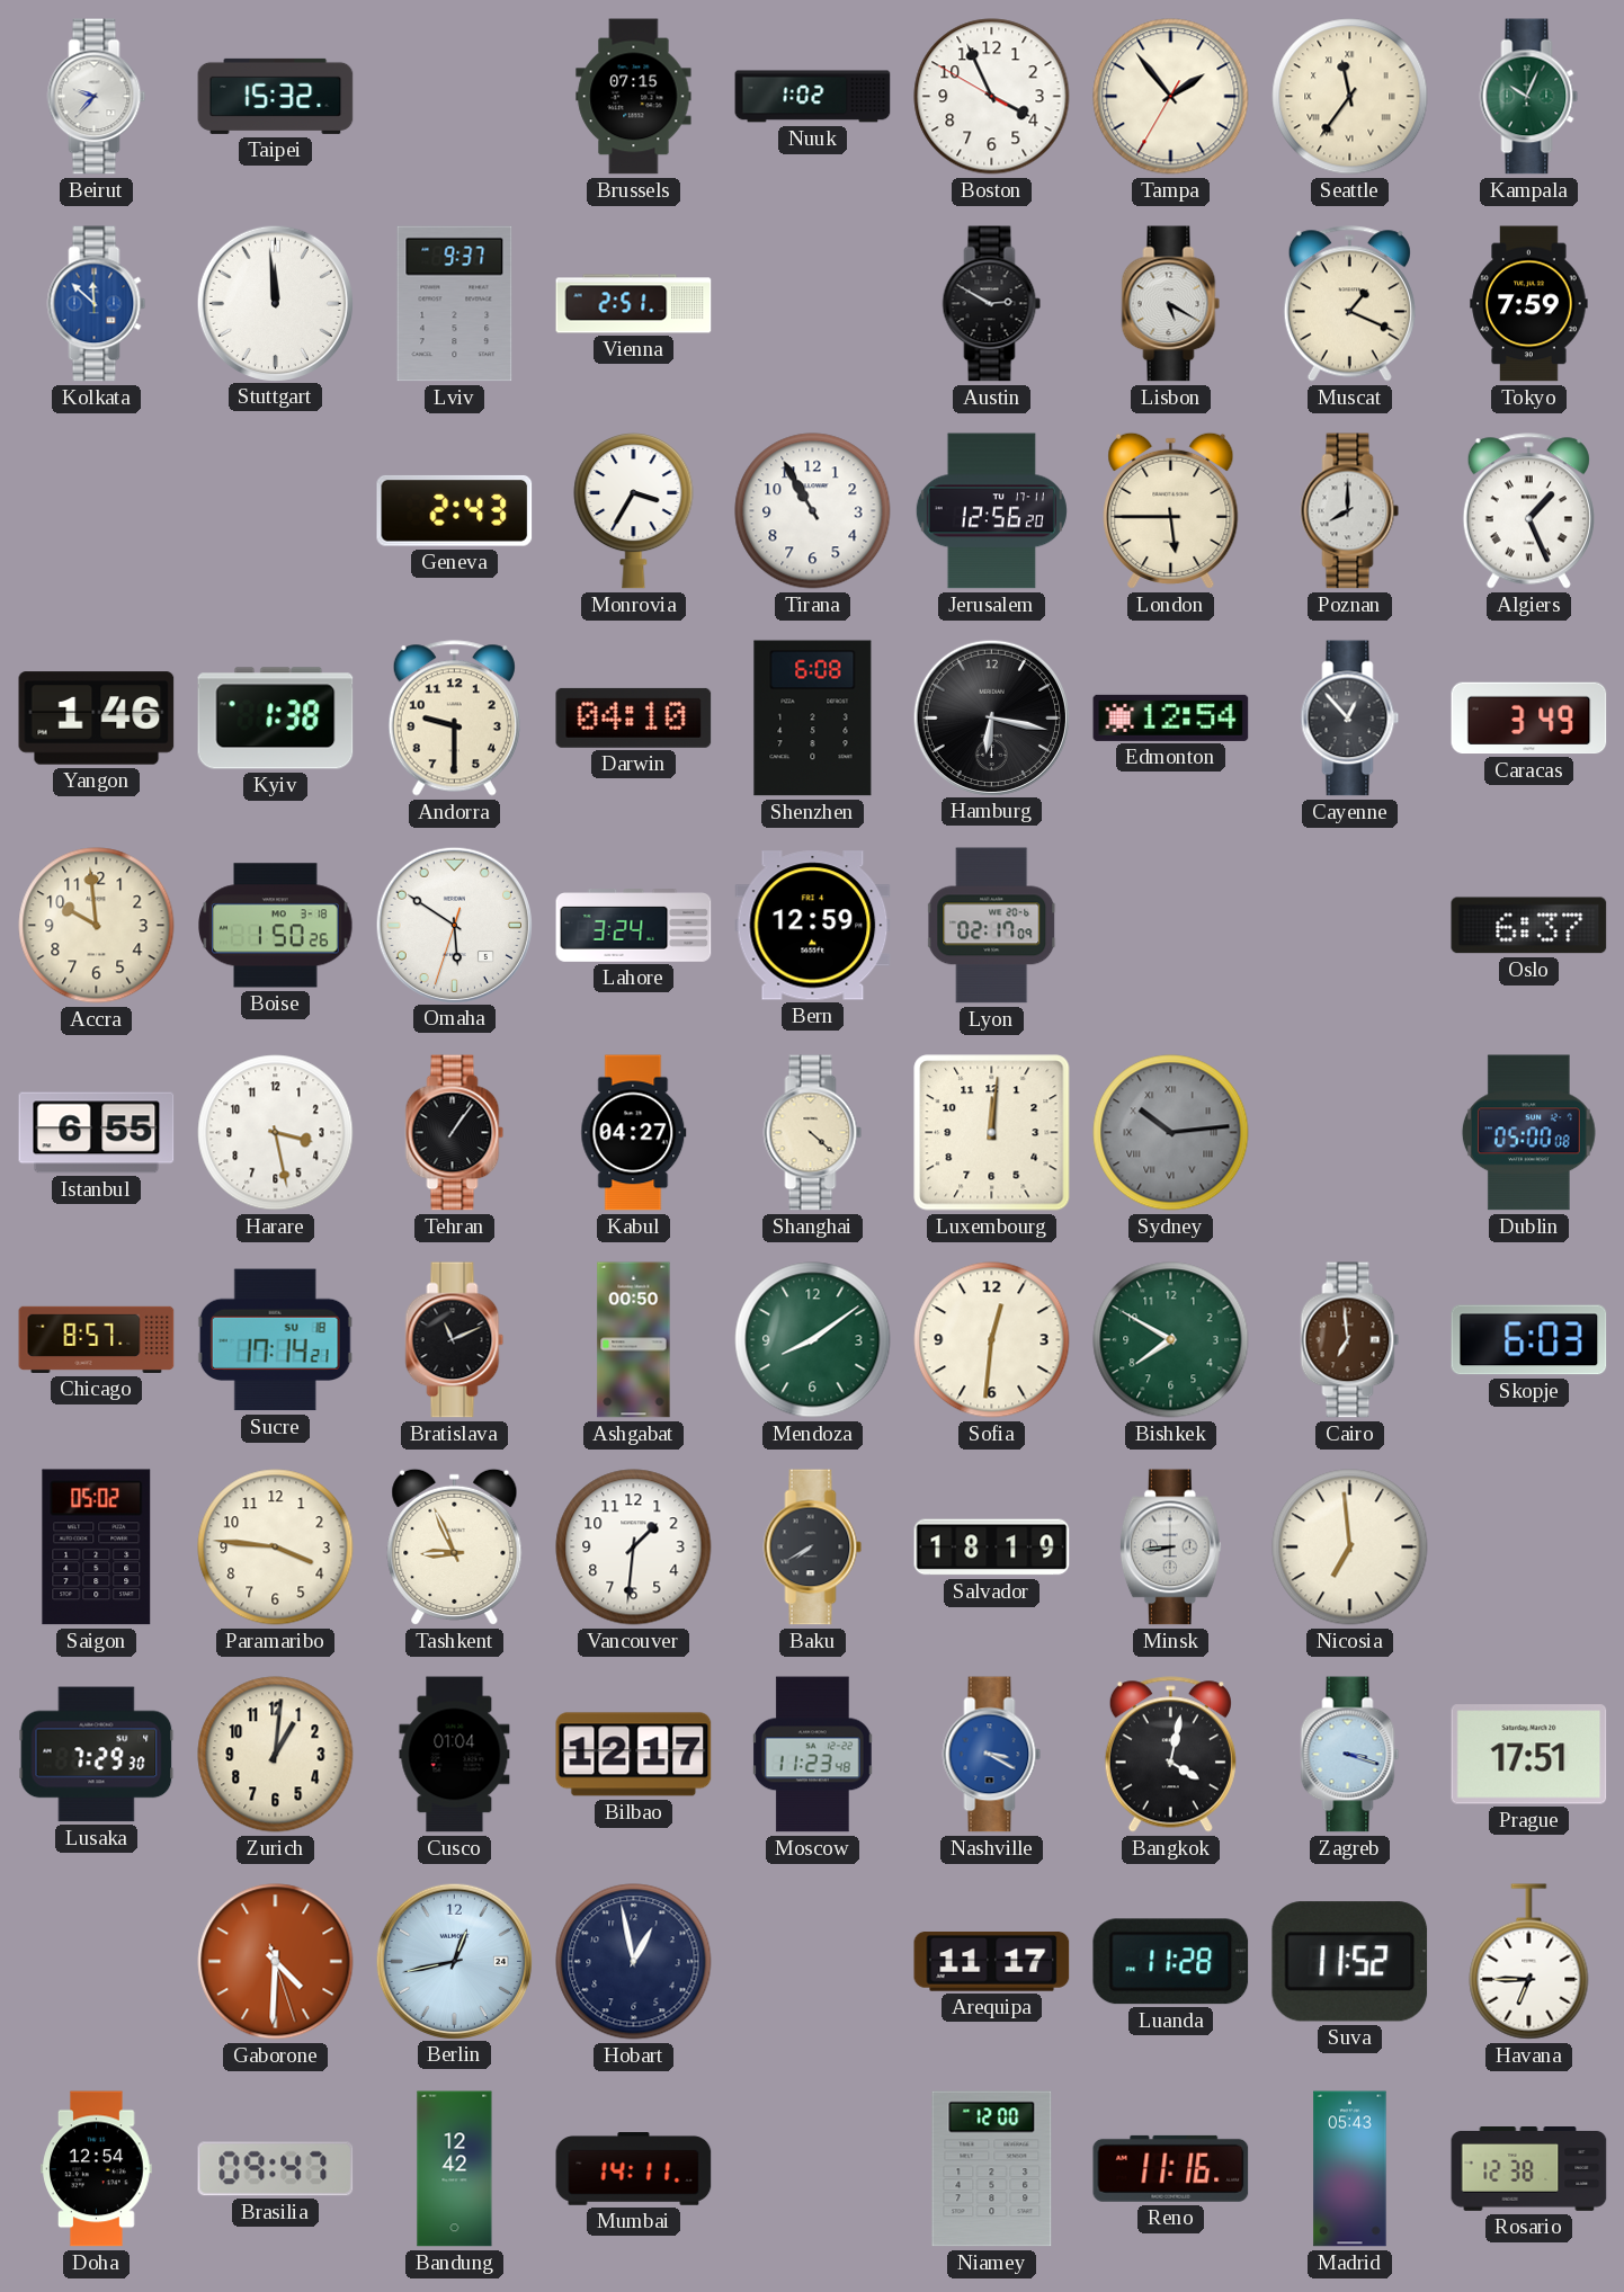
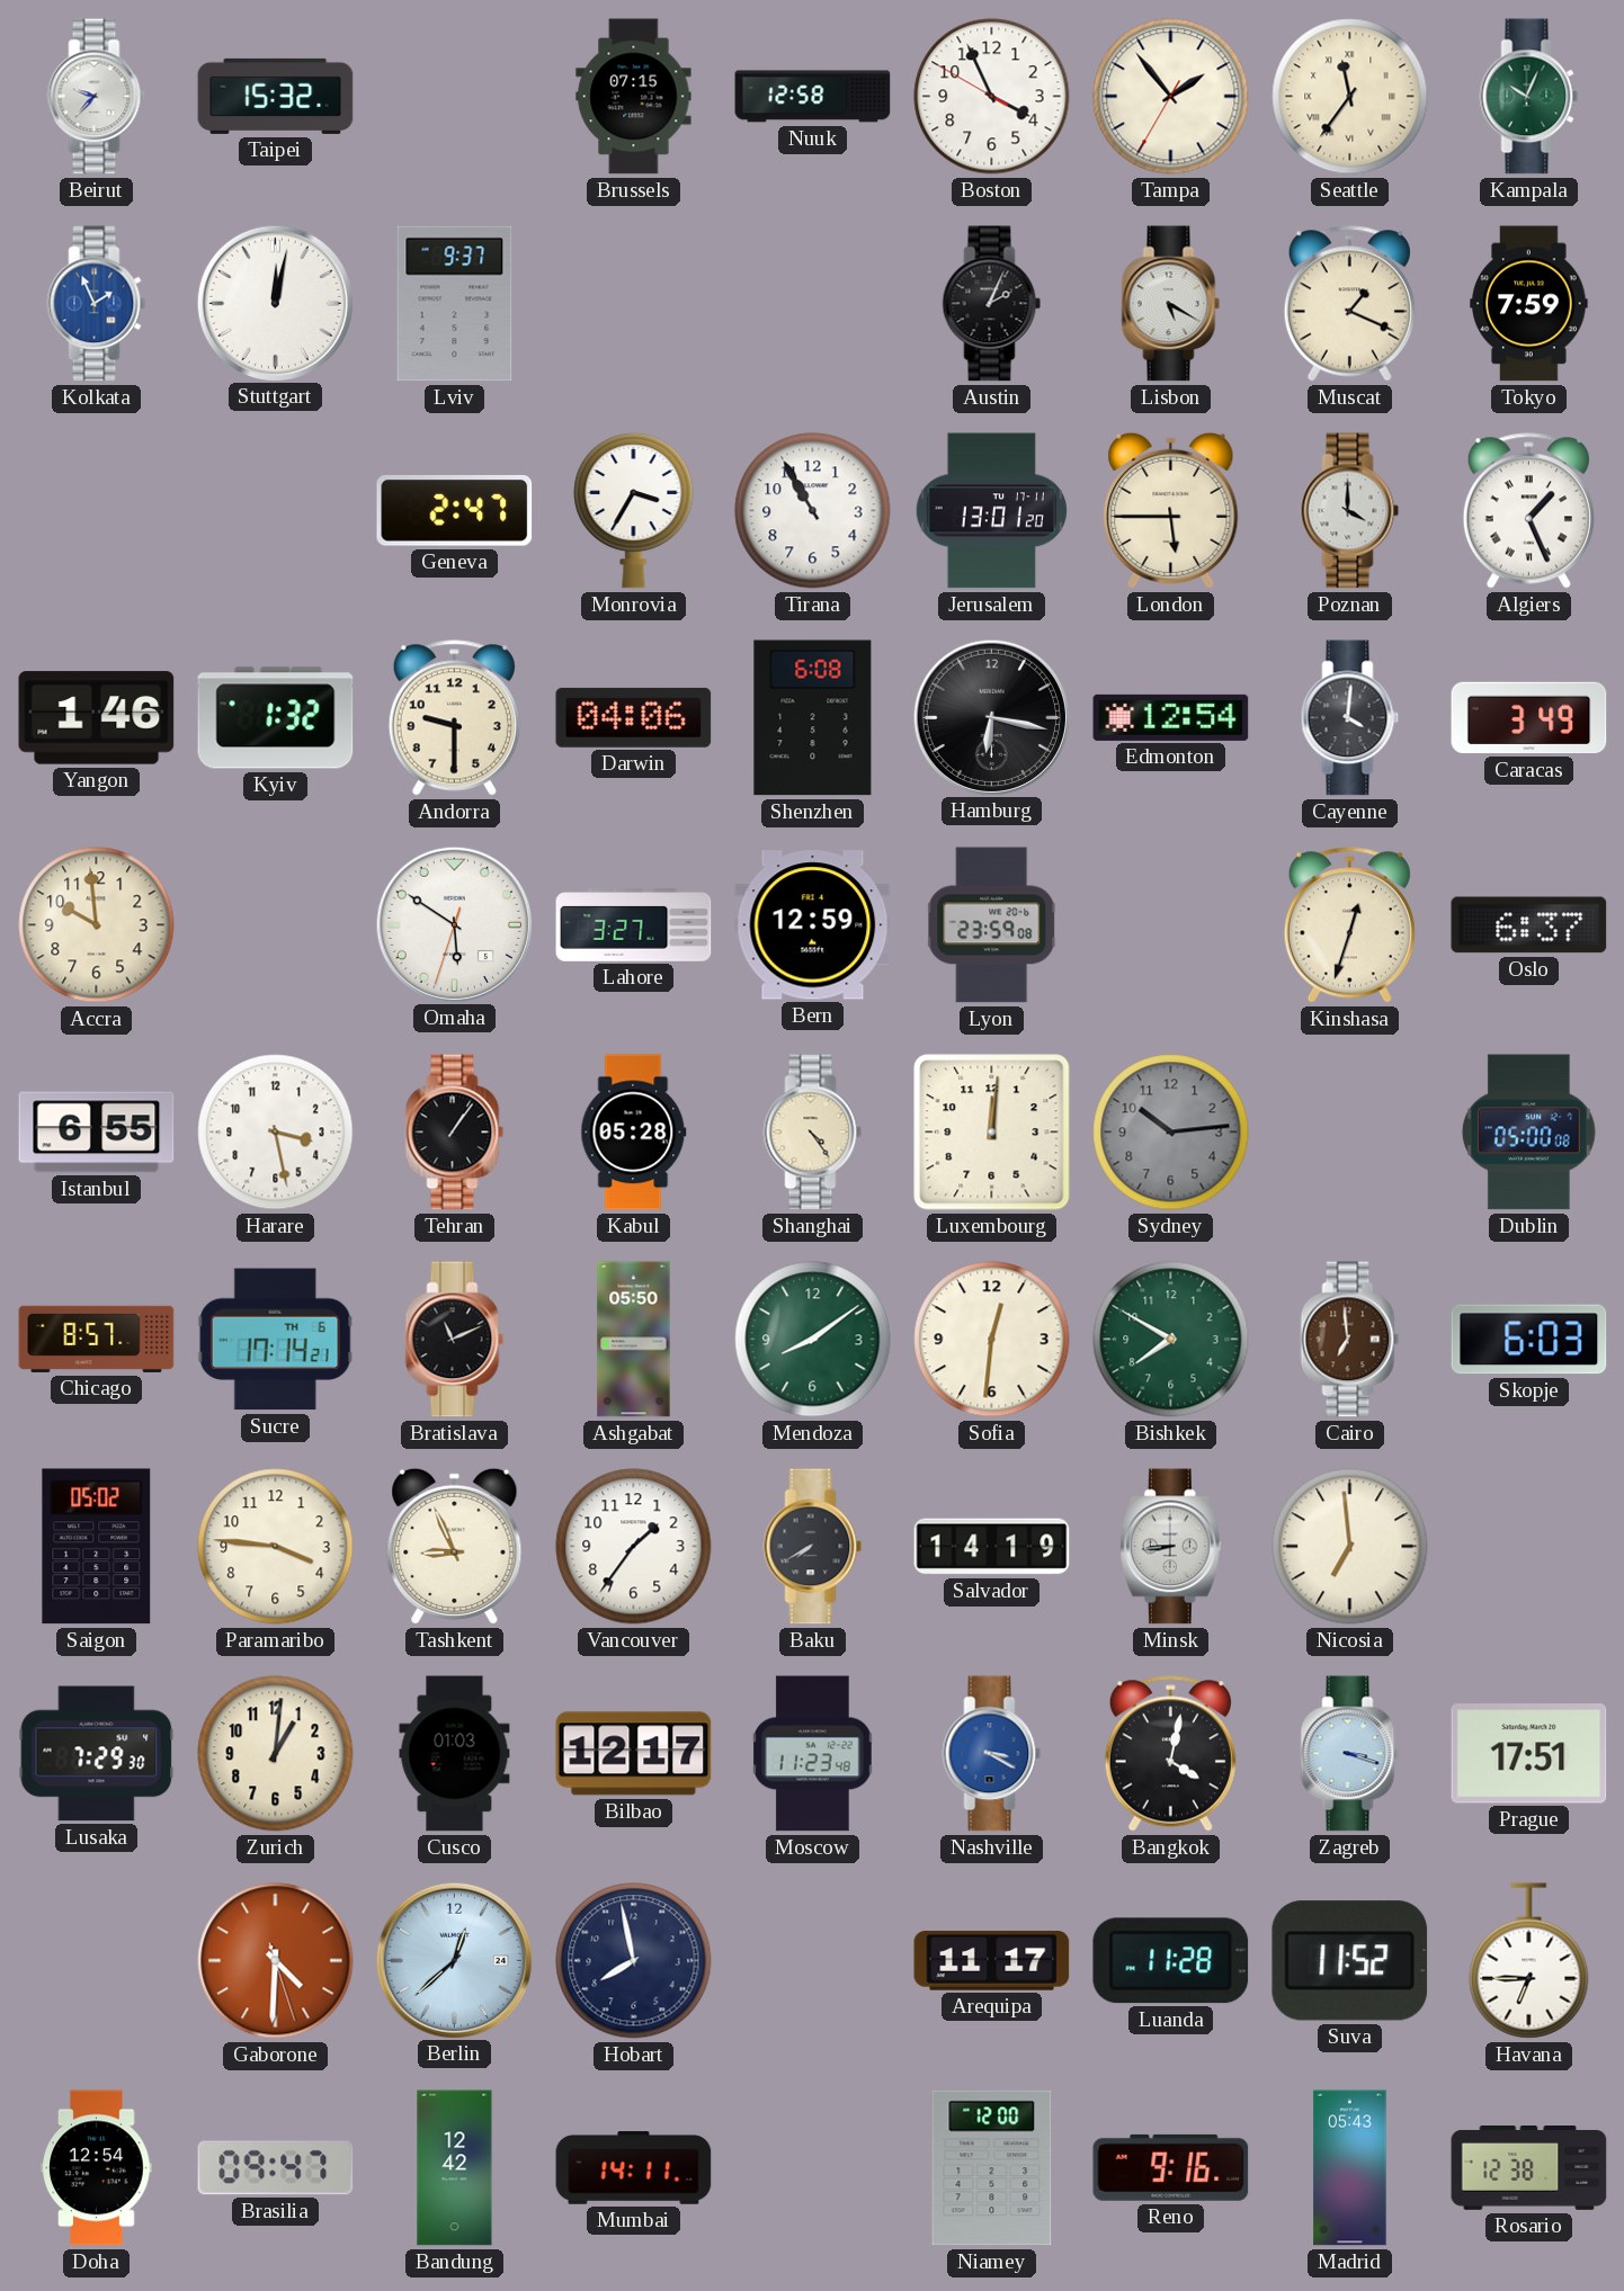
Nuuk: 1:02 -> 12:58 (813, 97)
Kolkata: 11:52 -> 1:56 (97, 304)
Stuttgart: 11:59 -> 12:02 (275, 303)
Vienna: 2:51 -> none (634, 304)
Austin: 2:50 -> 2:04 (992, 304)
Geneva: 2:43 -> 2:47 (455, 511)
Jerusalem: 12:56 -> 13:01 (991, 511)
Poznan: 8:00 -> 4:00 (1350, 511)
Kyiv: 1:38 -> 1:32 (276, 718)
Darwin: 04:10 -> 04:06 (634, 717)
Cayenne: 12:53 -> 4:01 (1350, 718)
Boise: 1:50 -> none (276, 926)
Lahore: 3:24 -> 3:27 (634, 925)
Lyon: 02:17 -> 23:59 (992, 925)
Kinshasa: none -> 12:33 (1349, 925)
Kabul: 04:27 -> 05:28 (634, 1133)
Shanghai: 4:22 -> 4:24 (813, 1133)
Sydney numerals: Roman -> Arabic (1171, 1133)
Sucre date: SU 18 -> TH 6 (275, 1340)
Ashgabat: 00:50 -> 05:50 (634, 1340)
Vancouver: 1:31 -> 1:36 (634, 1547)
Salvador: 18:19 -> 14:19 (992, 1547)
Cusco: 01:04 -> 01:03 (455, 1754)
Berlin: 12:43 -> 12:38 (454, 1960)
Hobart: 12:58 -> 7:58 (634, 1961)
Reno: 11:16 -> 9:16 (1171, 2167)
